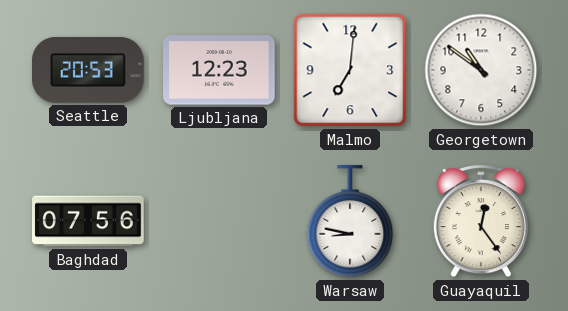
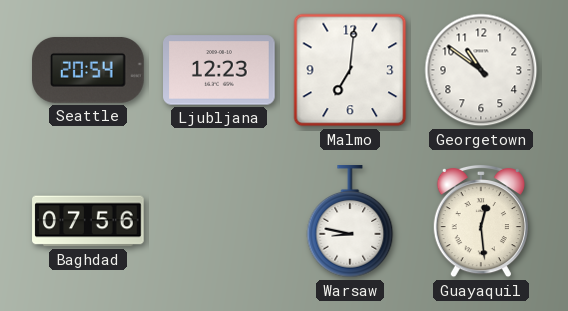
Seattle: 20:53 -> 20:54 (89, 70)
Guayaquil: 12:24 -> 12:29 (481, 221)
